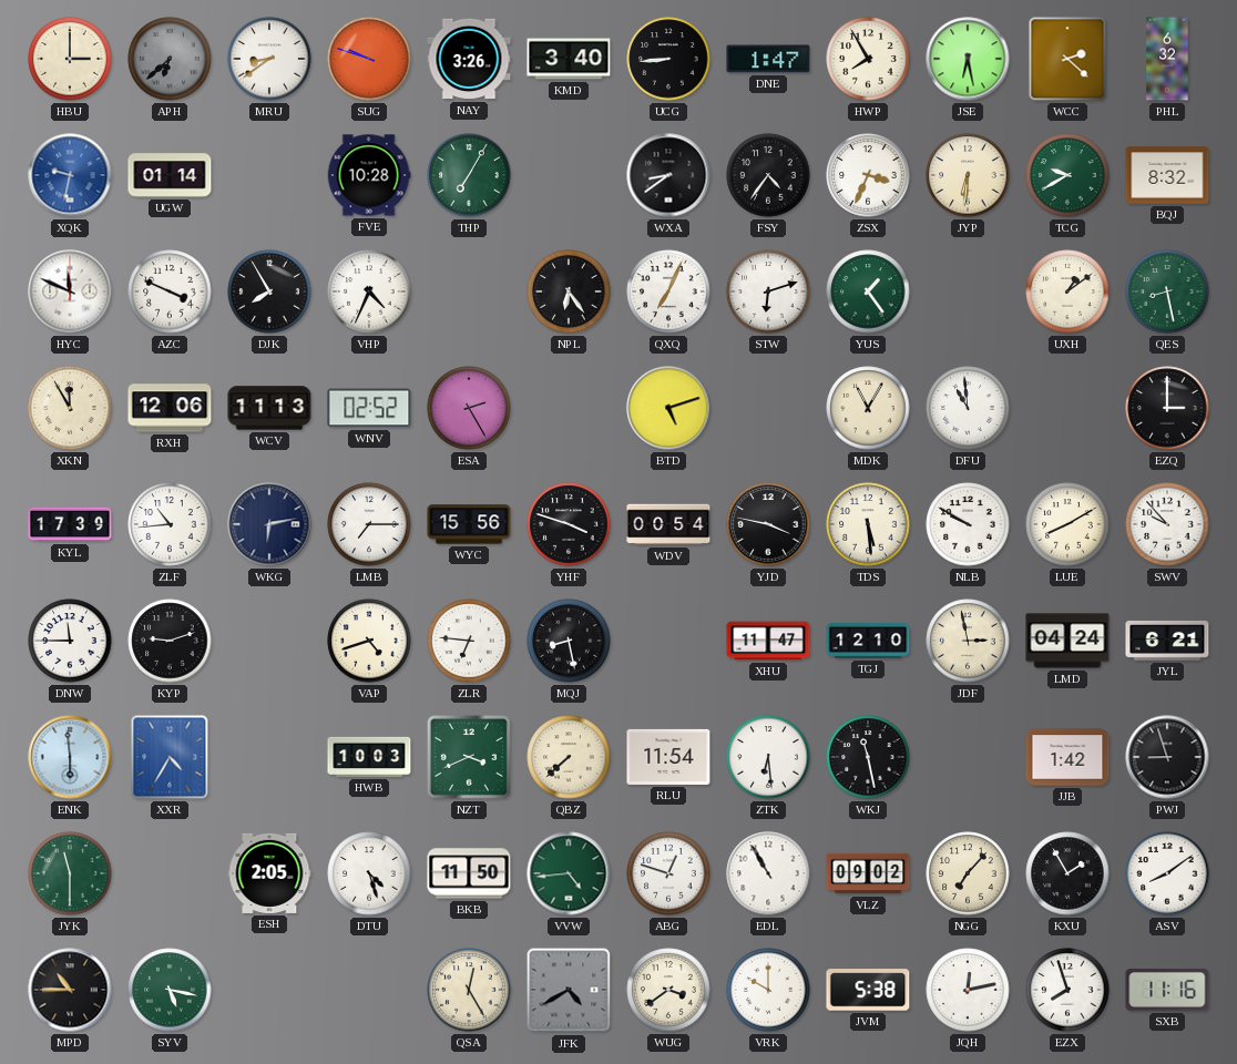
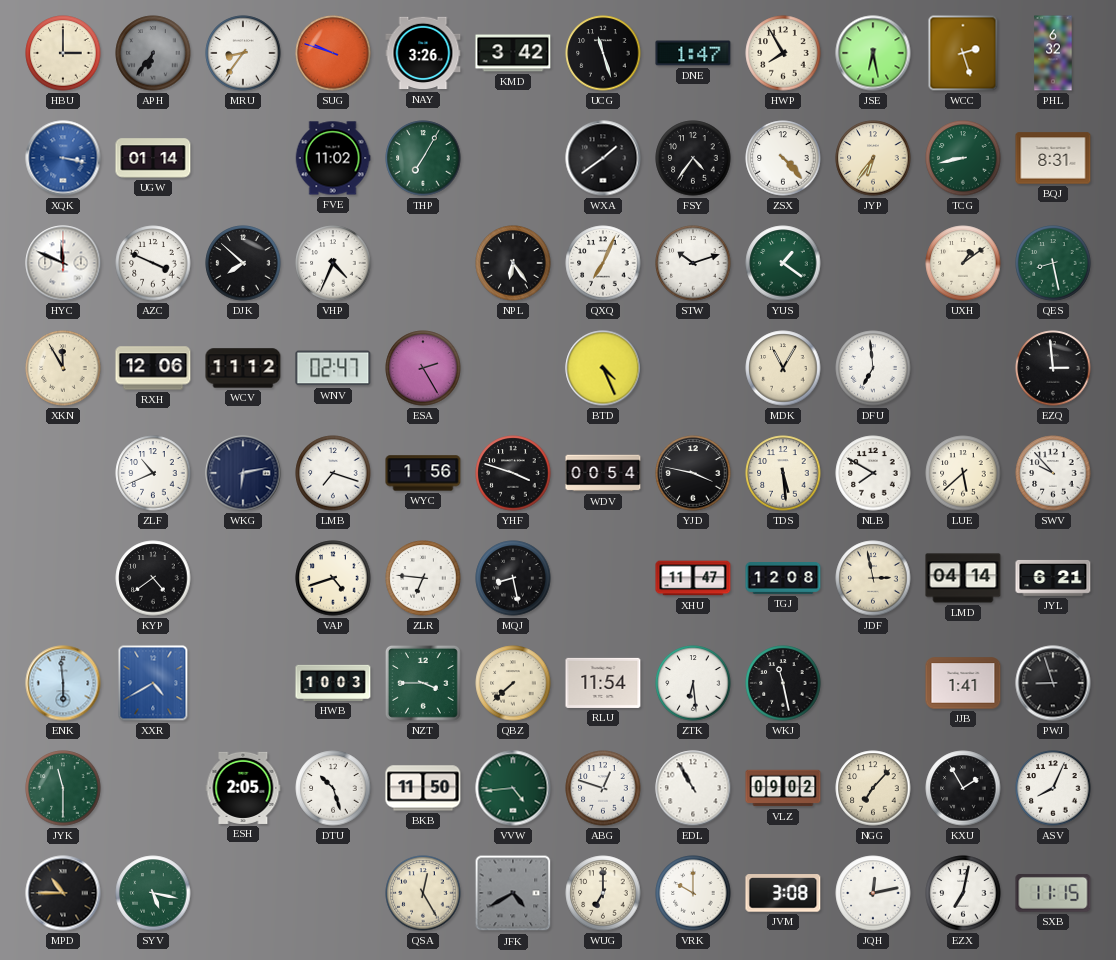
APH: 6:38 -> 6:36 (153, 53)
MRU: 8:39 -> 8:36 (243, 53)
KMD: 3:40 -> 3:42 (513, 53)
UCG: 8:44 -> 11:27 (603, 53)
WCC: 2:22 -> 2:27 (963, 53)
XQK: 9:32 -> 3:17 (63, 158)
FVE: 10:28 -> 11:02 (333, 158)
WXA: 8:39 -> 1:39 (603, 158)
ZSX: 3:34 -> 4:23 (783, 158)
JYP: 6:31 -> 6:36 (873, 158)
TCG: 9:40 -> 8:43 (963, 158)
BQJ: 8:32 -> 8:31 (1053, 158)
DJK: 7:55 -> 7:52 (243, 263)
STW: 6:12 -> 10:12 (693, 263)
YUS: 1:24 -> 1:21 (783, 263)
WCV: 11:13 -> 11:12 (243, 368)
WNV: 02:52 -> 02:47 (333, 368)
BTD: 5:12 -> 4:26 (603, 368)
DFU: 10:59 -> 6:59 (873, 368)
EZQ: 3:00 -> 2:59 (1053, 368)
KYL: 17:39 -> none (70, 524)
ZLF: 10:44 -> 10:41 (153, 473)
LMB: 7:15 -> 7:18 (333, 473)
WYC: 15:56 -> 1:56 (423, 473)
NLB: 9:50 -> 7:50 (873, 473)
LUE: 8:10 -> 5:38 (963, 473)
DNW: 11:45 -> none (70, 641)
KYP: 9:12 -> 4:39 (153, 578)
TGJ: 12:10 -> 12:08 (783, 578)
LMD: 04:24 -> 04:14 (963, 578)
XXR: 4:35 -> 4:40 (153, 683)
NZT: 3:41 -> 3:45 (423, 683)
JJB: 1:42 -> 1:41 (963, 683)
DTU: 4:27 -> 10:27 (333, 788)
ASV: 8:09 -> 8:04 (1053, 788)
WUG: 3:39 -> 7:00 (603, 893)
JVM: 5:38 -> 3:08 (783, 893)
EZX: 7:57 -> 7:02 (963, 893)
SXB: 11:16 -> 11:15 (1053, 893)
